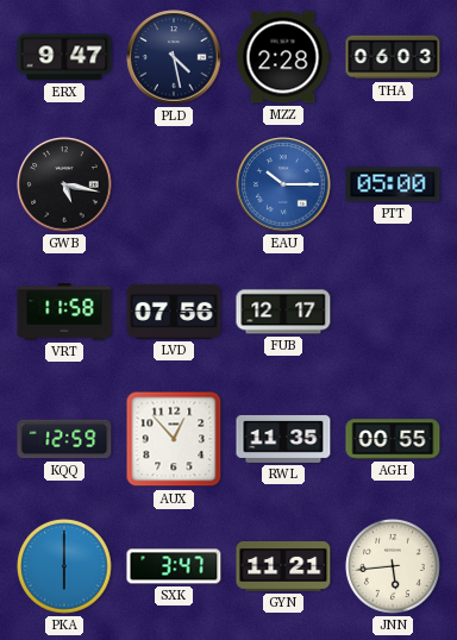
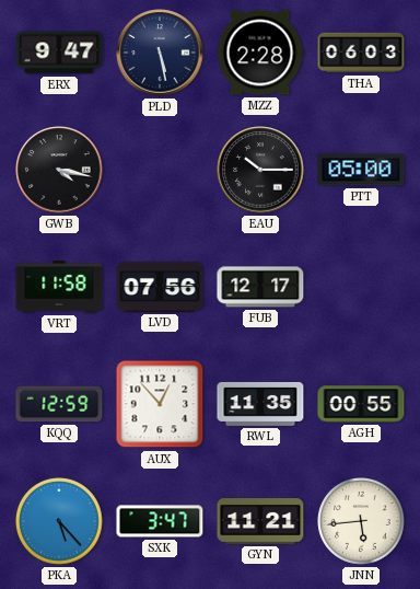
PLD: 4:28 -> 5:28 (160, 53)
GWB: 5:17 -> 4:17 (59, 170)
EAU dial: blue -> black (260, 170)
PKA: 6:00 -> 5:23 (60, 522)
